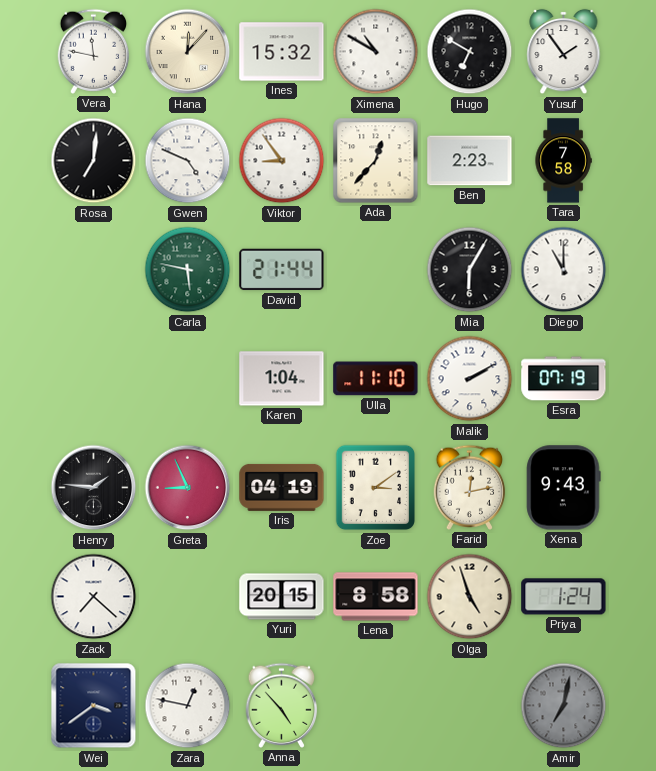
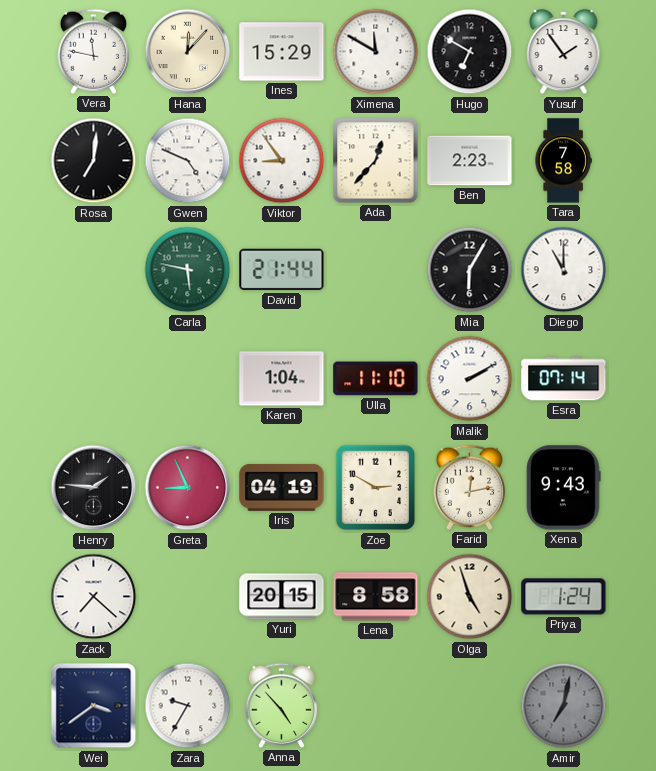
Ines: 15:32 -> 15:29 (282, 52)
Ximena: 10:50 -> 11:50 (376, 52)
Esra: 07:19 -> 07:14 (564, 379)
Zoe: 3:09 -> 2:50 (376, 488)
Zara: 12:47 -> 9:35 (188, 706)
